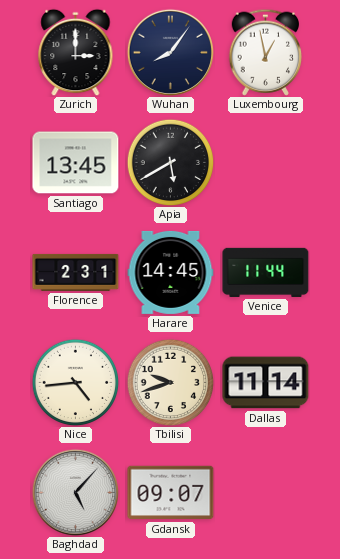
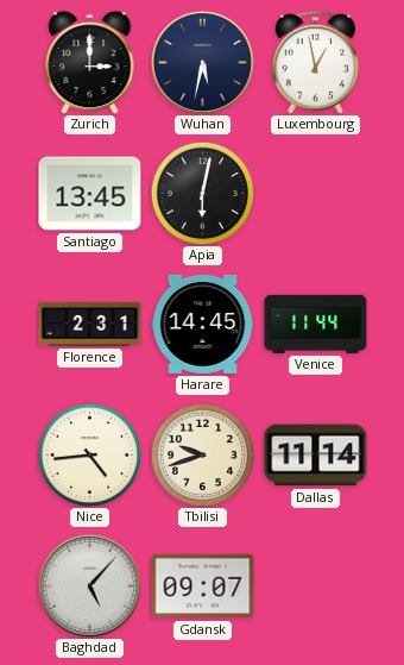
Wuhan: 8:06 -> 5:32 (202, 62)
Apia: 5:40 -> 6:02 (202, 193)
